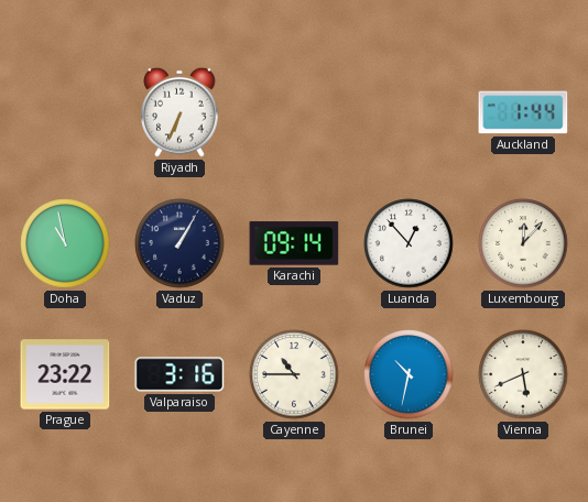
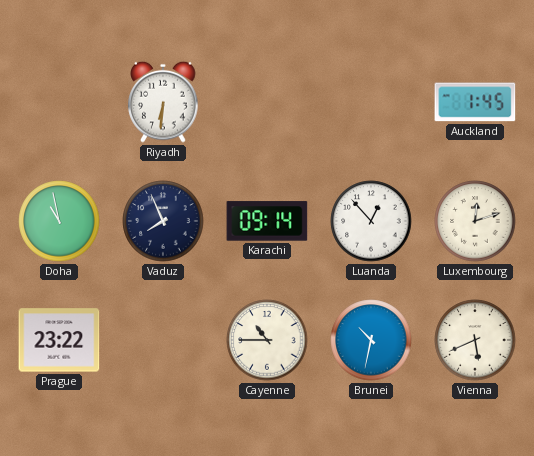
Riyadh: 6:34 -> 6:31 (163, 102)
Auckland: 1:44 -> 1:45 (475, 102)
Vaduz: 1:05 -> 7:56 (163, 221)
Luxembourg: 12:07 -> 12:12 (475, 221)
Valparaiso: 3:16 -> none (179, 374)
